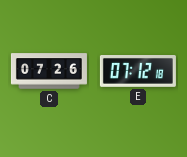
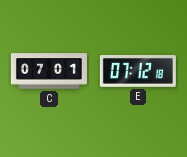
C: 07:26 -> 07:01 (49, 71)
